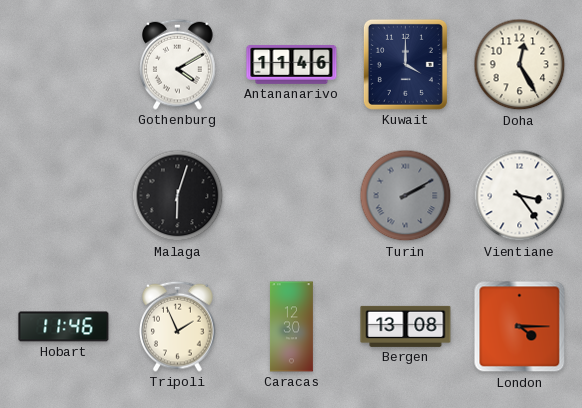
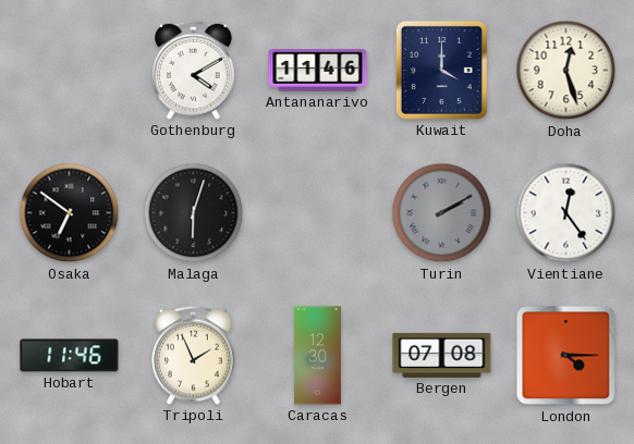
Doha: 12:25 -> 12:27 (566, 71)
Osaka: none -> 6:51 (70, 213)
Vientiane: 3:24 -> 12:24 (566, 213)
Bergen: 13:08 -> 07:08 (442, 355)
